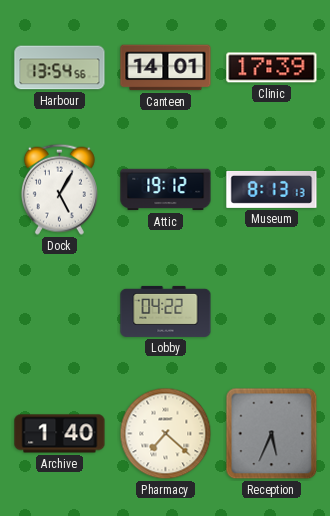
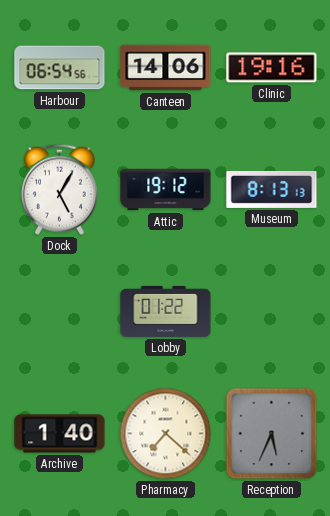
Harbour: 13:54 -> 06:54 (60, 68)
Canteen: 14:01 -> 14:06 (166, 68)
Clinic: 17:39 -> 19:16 (272, 68)
Lobby: 04:22 -> 01:22 (166, 311)
